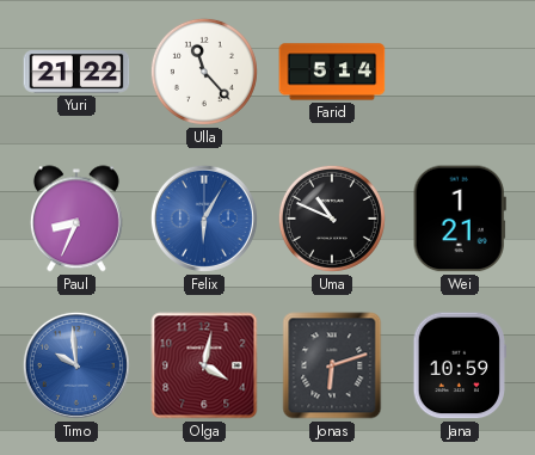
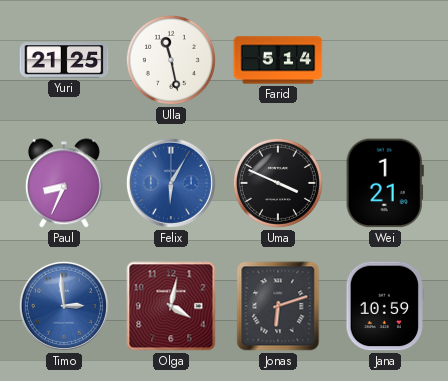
Yuri: 21:22 -> 21:25 (64, 60)
Ulla: 11:23 -> 11:28 (171, 60)
Uma: 10:49 -> 3:49 (278, 183)
Timo: 9:59 -> 2:59 (64, 306)
